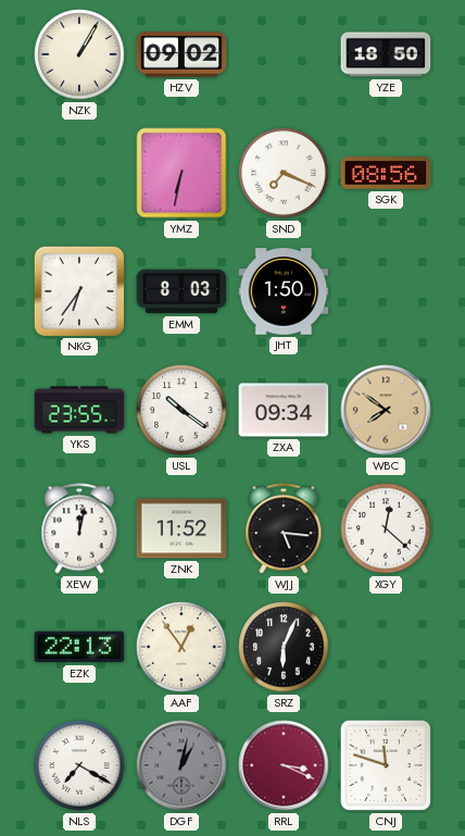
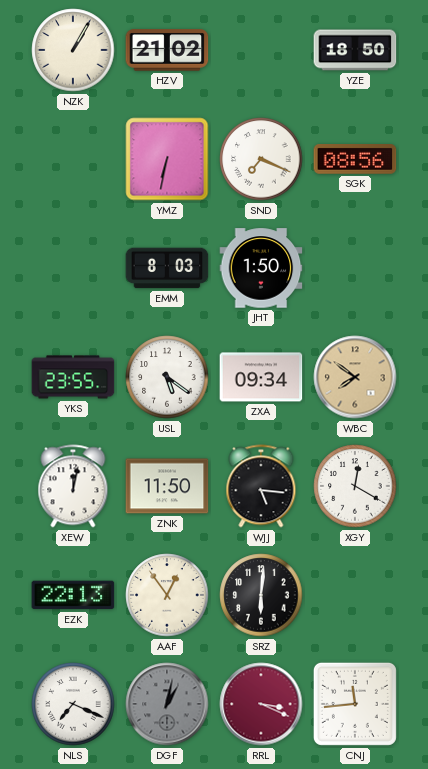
HZV: 09:02 -> 21:02 (167, 50)
NKG: 6:36 -> none (78, 290)
USL: 10:21 -> 5:21 (167, 377)
ZNK: 11:52 -> 11:50 (167, 486)
XGY: 12:22 -> 12:20 (355, 486)
SRZ: 6:04 -> 6:01 (261, 595)
NLS: 7:20 -> 7:19 (73, 704)
CNJ: 11:48 -> 11:44 (355, 704)
